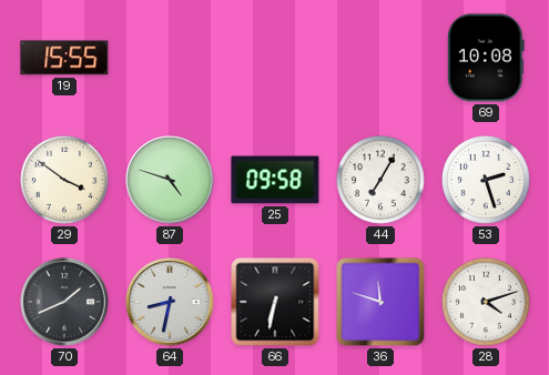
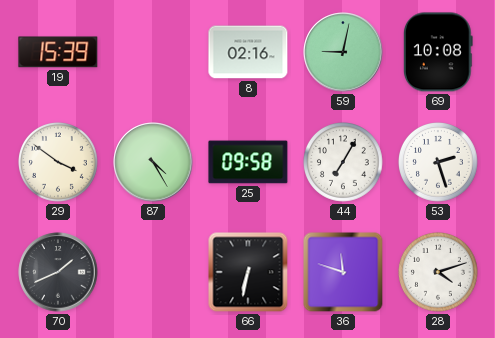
19: 15:55 -> 15:39 (58, 52)
8: none -> 02:16 (248, 52)
59: none -> 9:02 (343, 52)
87: 4:48 -> 4:25 (153, 162)
64: 8:32 -> none (170, 302)
